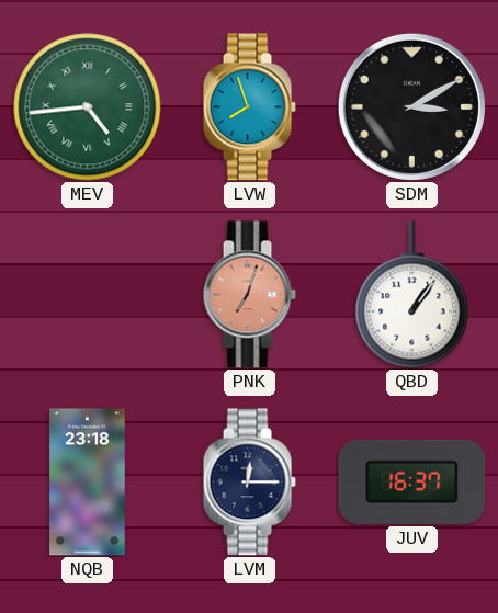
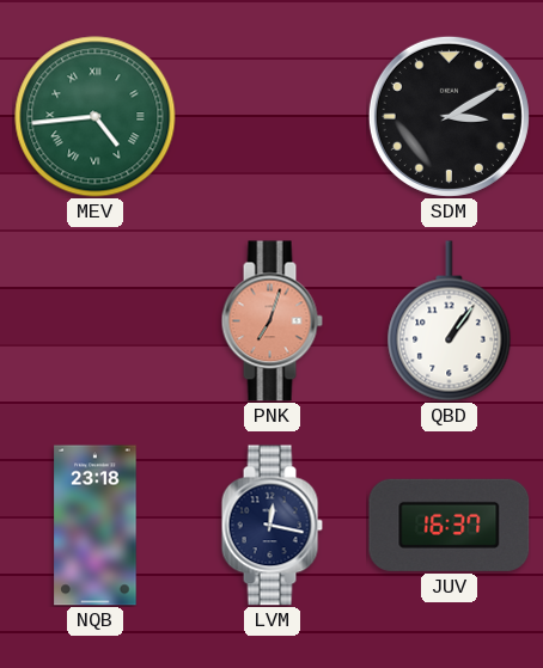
LVW: 7:57 -> none (249, 107)
LVM: 12:15 -> 12:17 (271, 526)
